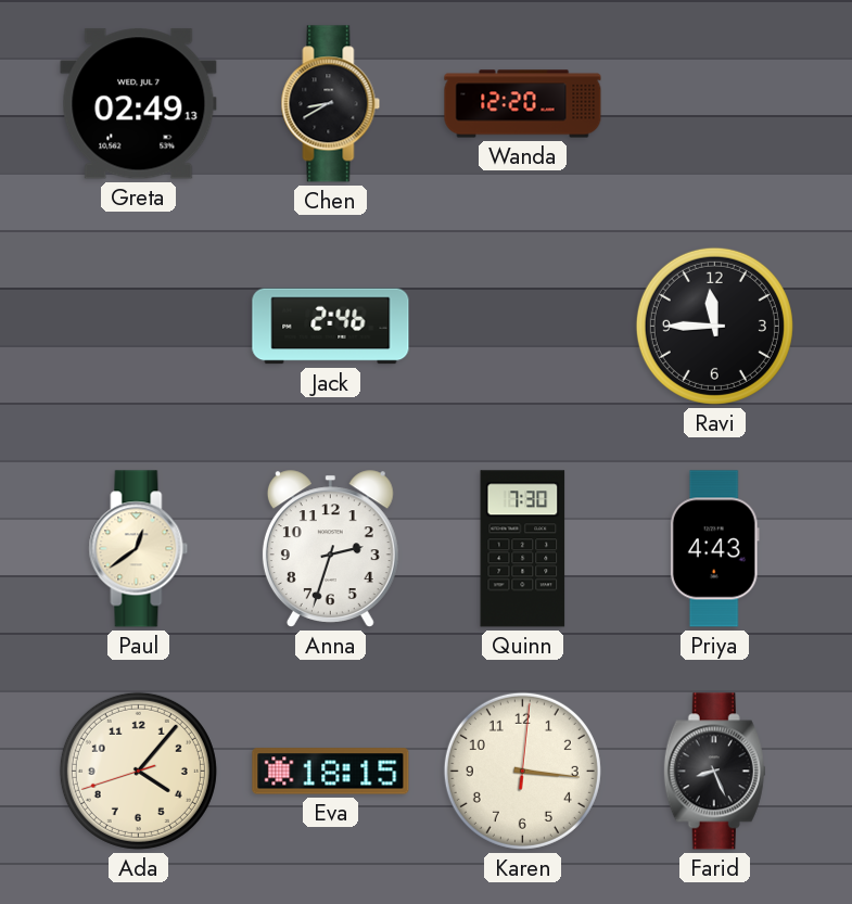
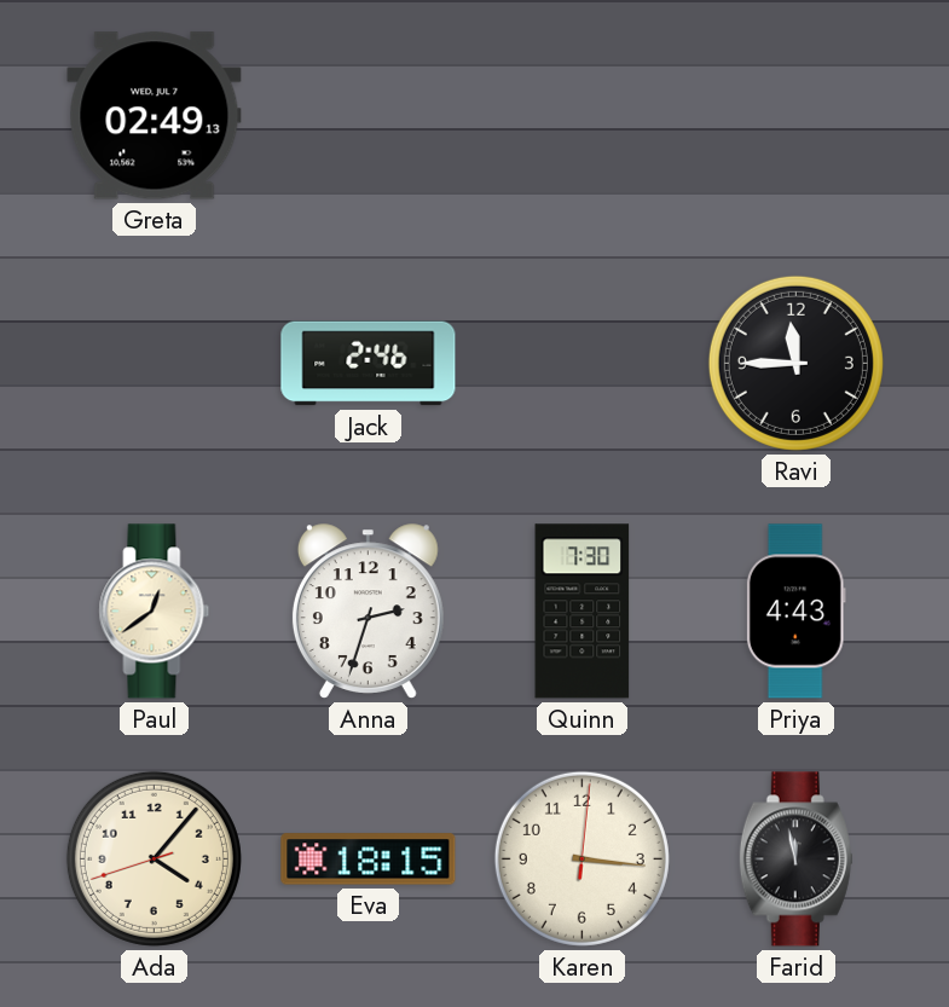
Chen: 8:40 -> none (331, 104)
Wanda: 12:20 -> none (523, 104)
Farid: 8:26 -> 11:58 (795, 860)
